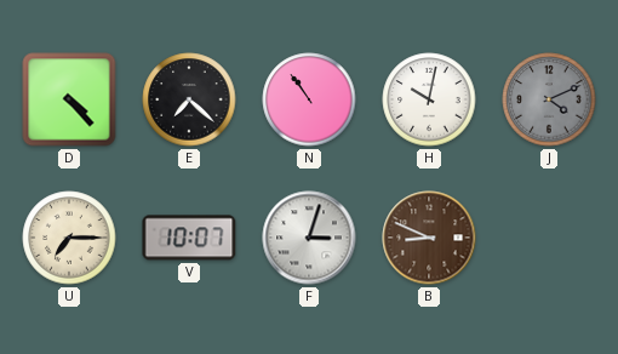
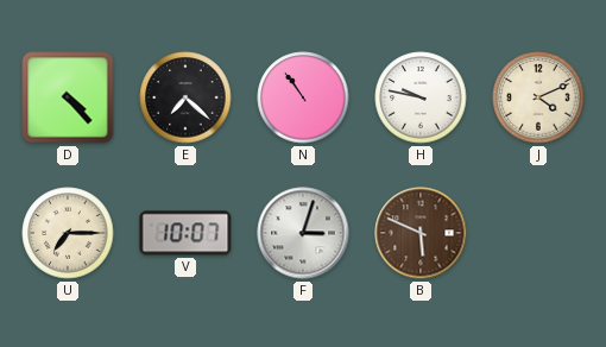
H: 10:02 -> 9:47 (421, 97)
J dial: grey -> cream (538, 97)
B: 8:49 -> 5:49 (421, 233)
